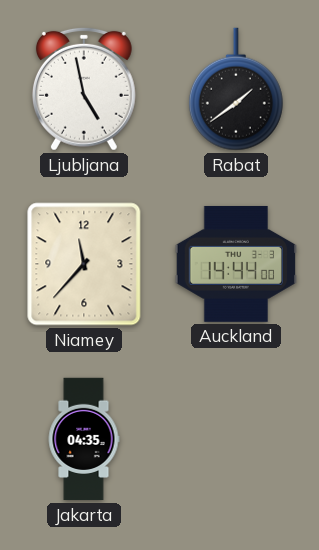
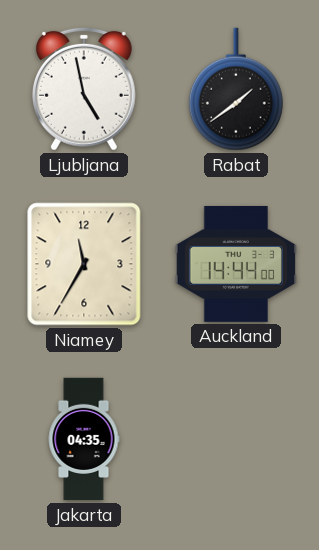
Niamey: 11:37 -> 11:35 (84, 264)
